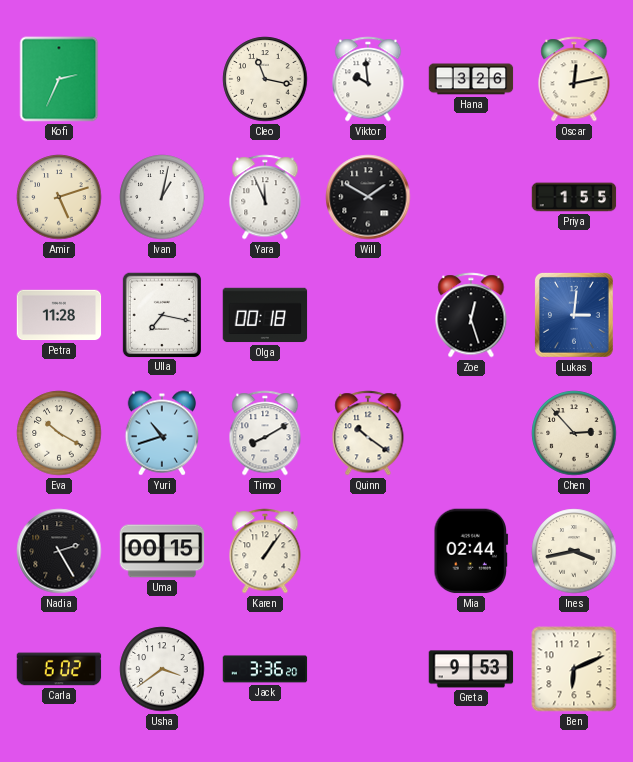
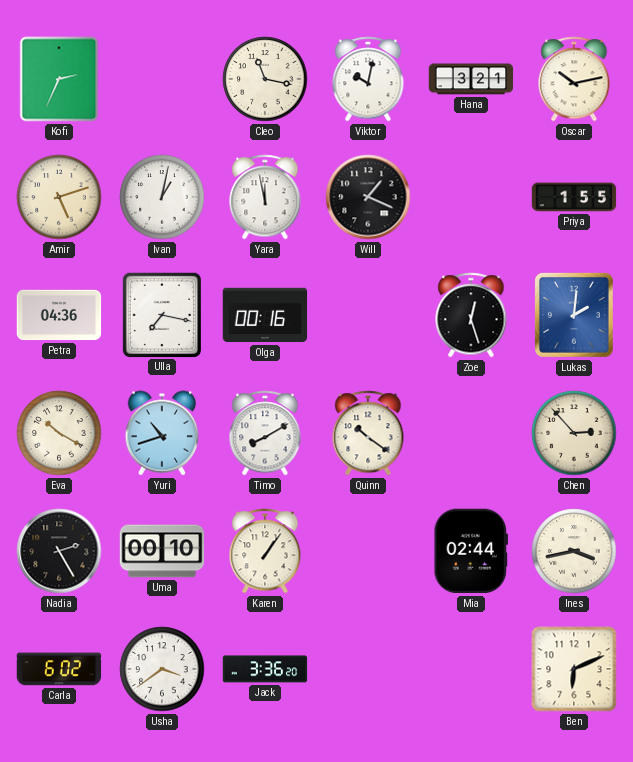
Viktor: 9:59 -> 10:02 (368, 79)
Hana: 3:26 -> 3:21 (471, 79)
Oscar: 12:13 -> 10:13 (574, 79)
Yara: 11:56 -> 11:58 (265, 197)
Will: 1:50 -> 1:19 (368, 197)
Petra: 11:28 -> 04:36 (59, 315)
Olga: 00:18 -> 00:16 (265, 315)
Lukas: 3:01 -> 2:01 (574, 315)
Uma: 00:15 -> 00:10 (162, 551)
Greta: 9:53 -> none (471, 669)
